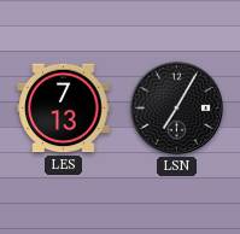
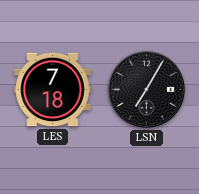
LES: 7:13 -> 7:18 (53, 90)
